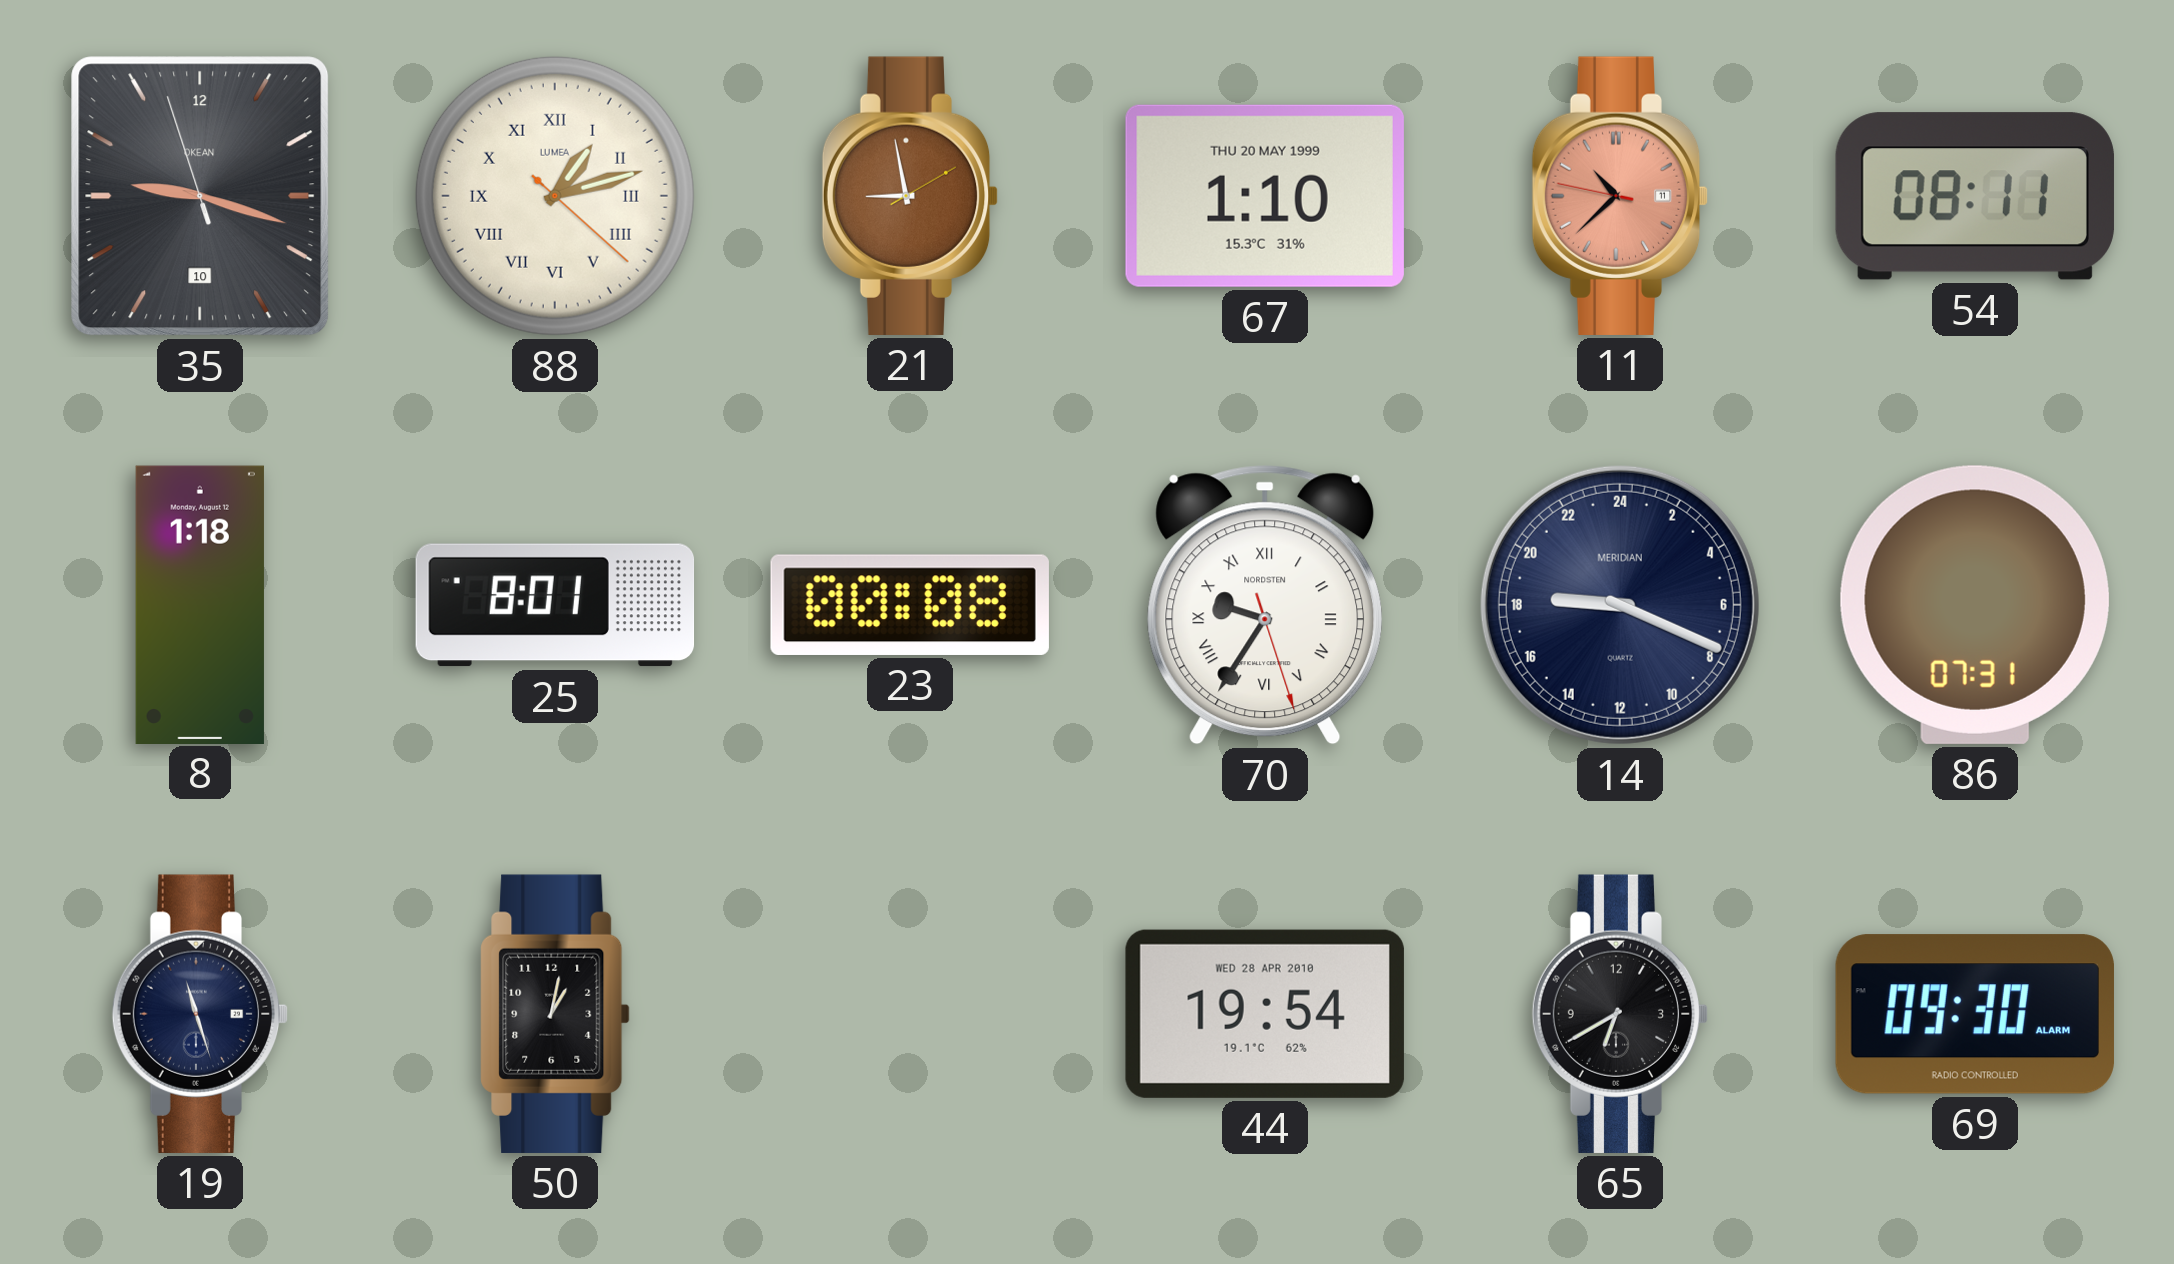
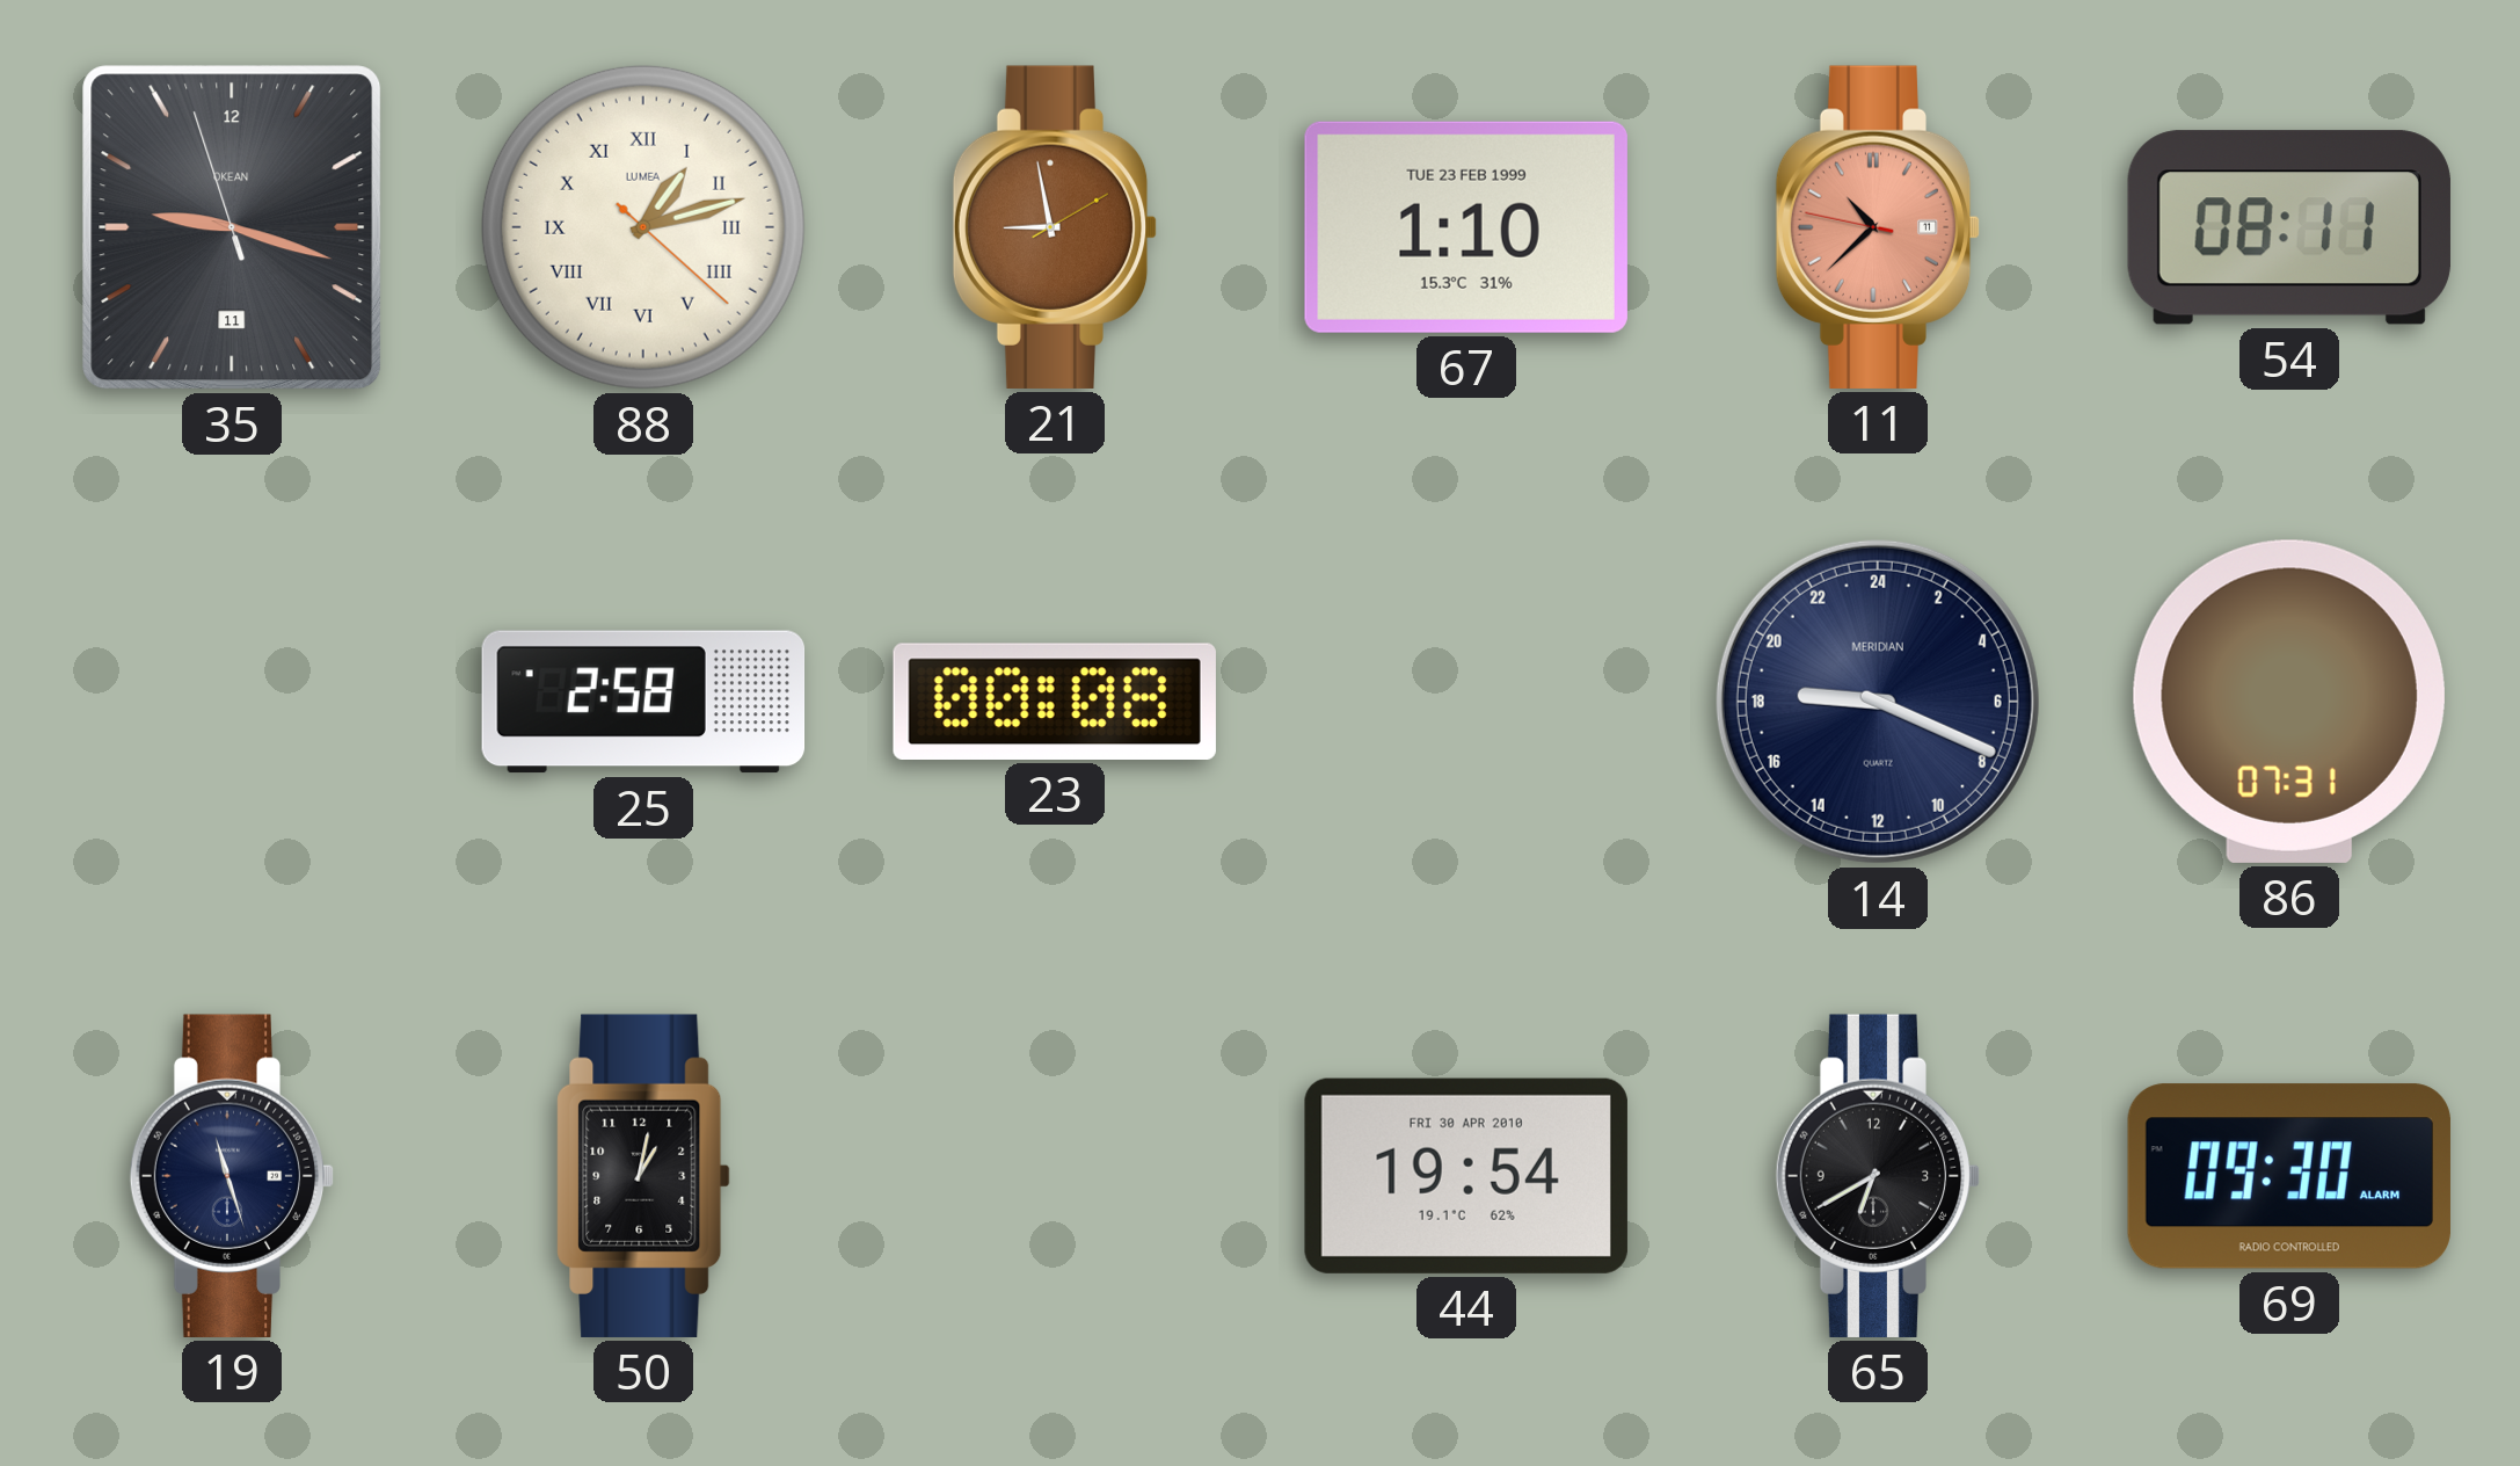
35 date: 10 -> 11 (232, 227)
67 date: THU 20 MAY 1999 -> TUE 23 FEB 1999 (1466, 227)
8: 1:18 -> none (200, 604)
25: 8:01 -> 2:58 (643, 702)
70: 9:35 -> none (1265, 605)
44 date: WED 28 APR 2010 -> FRI 30 APR 2010 (1466, 1176)
